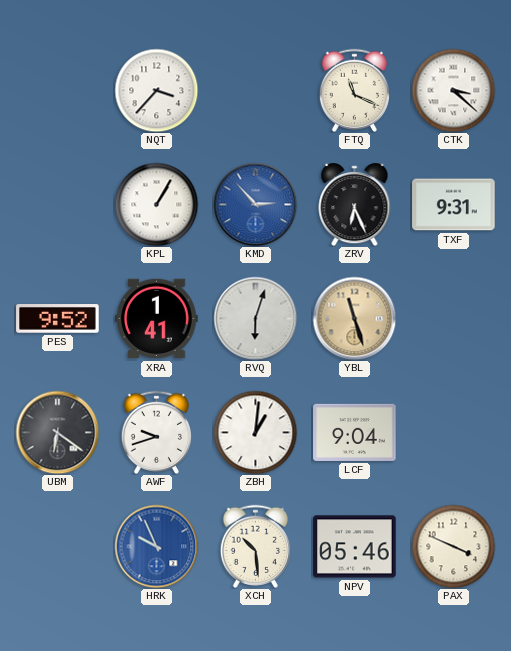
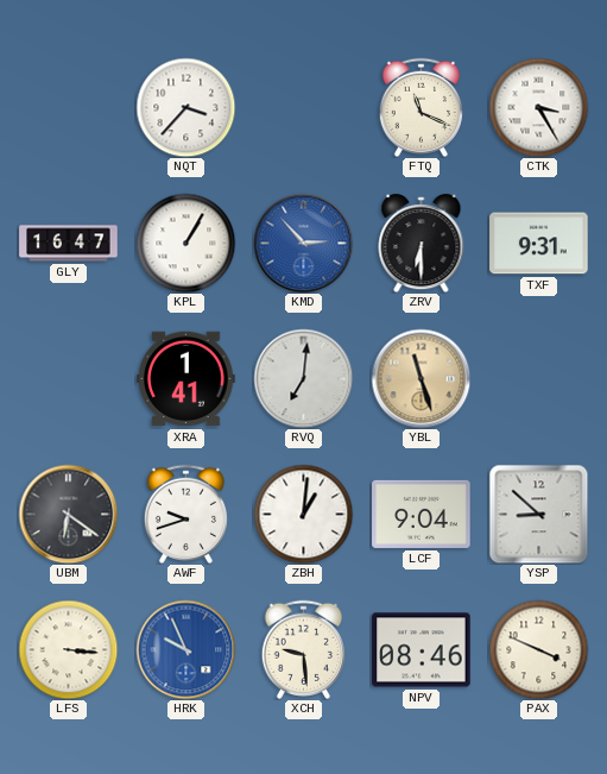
CTK: 3:22 -> 3:25 (538, 107)
GLY: none -> 16:47 (69, 244)
ZRV: 6:26 -> 6:30 (422, 244)
PES: 9:52 -> none (58, 319)
RVQ: 6:03 -> 7:01 (303, 378)
YSP: none -> 8:52 (538, 514)
LFS: none -> 3:16 (68, 649)
XCH: 10:29 -> 9:29 (303, 649)
NPV: 05:46 -> 08:46 (422, 650)
